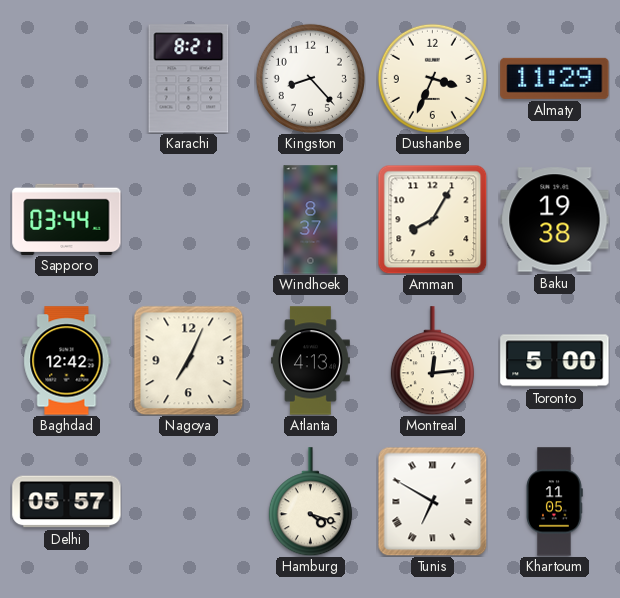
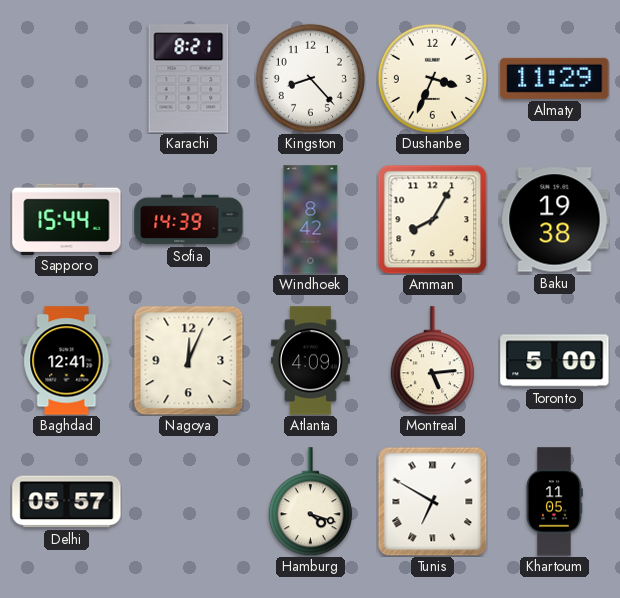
Sapporo: 03:44 -> 15:44 (67, 219)
Sofia: none -> 14:39 (189, 220)
Windhoek: 8:37 -> 8:42 (311, 220)
Baghdad: 12:42 -> 12:41 (67, 361)
Nagoya: 7:04 -> 12:04 (188, 360)
Atlanta: 4:13 -> 4:09 (310, 361)
Montreal: 12:14 -> 5:14 (432, 361)
